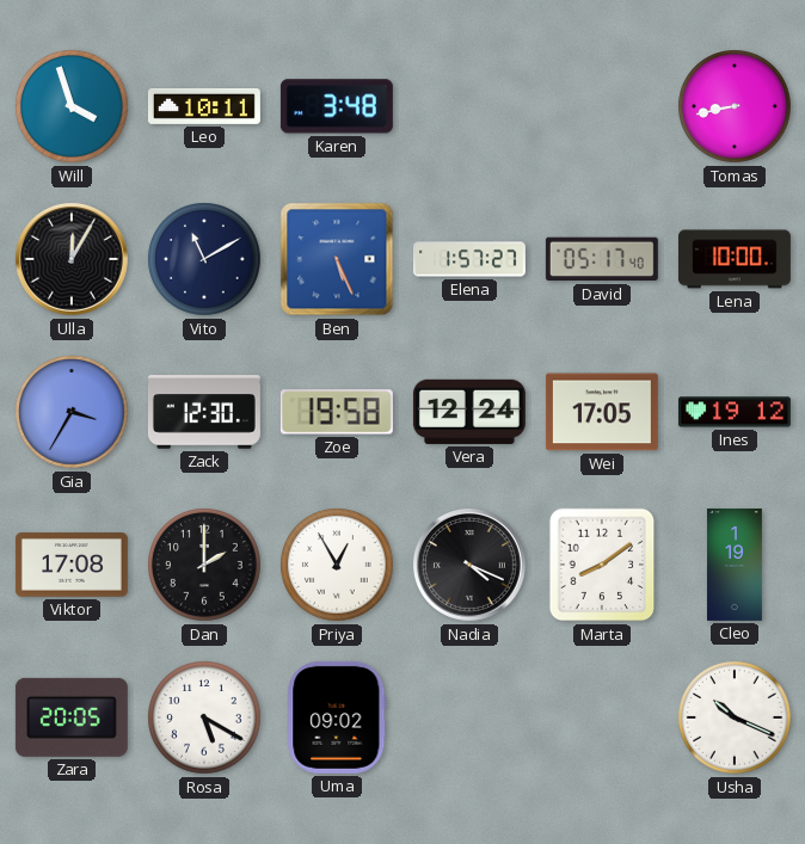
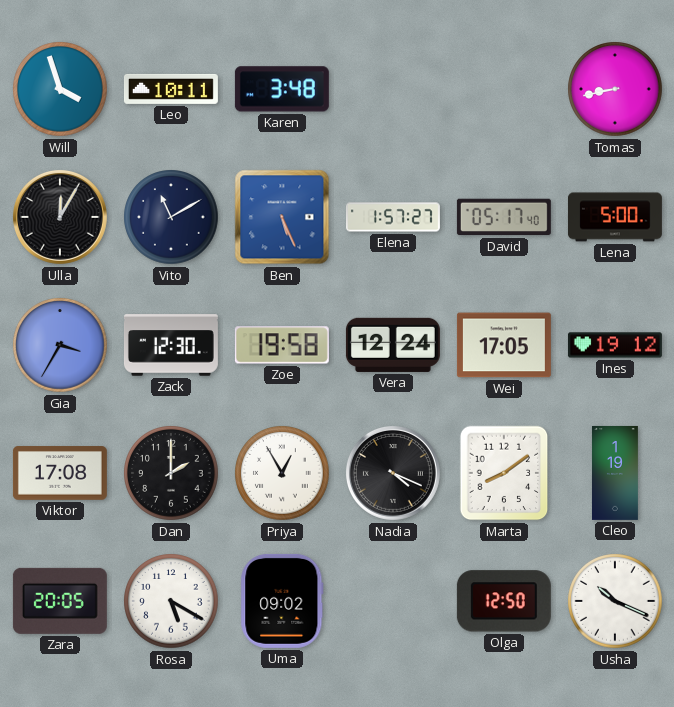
Lena: 10:00 -> 5:00 (615, 217)
Olga: none -> 12:50 (504, 601)
